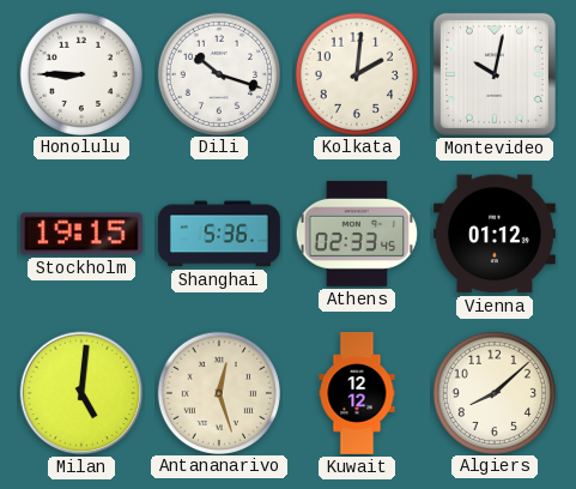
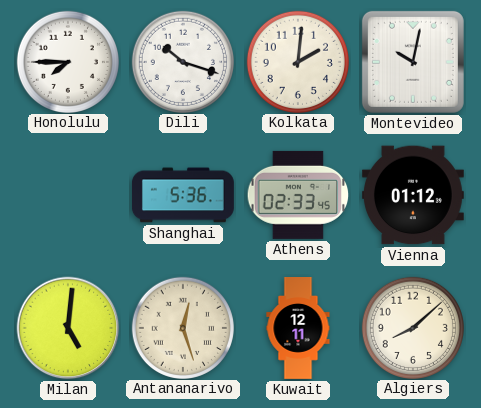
Honolulu: 8:45 -> 7:45 (67, 61)
Stockholm: 19:15 -> none (81, 234)
Kuwait: 12:12 -> 12:11 (298, 329)
